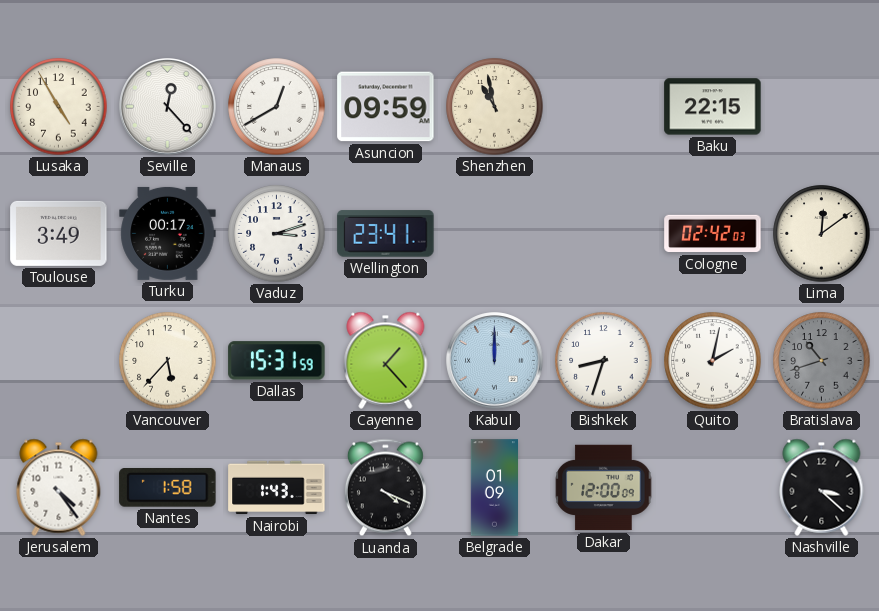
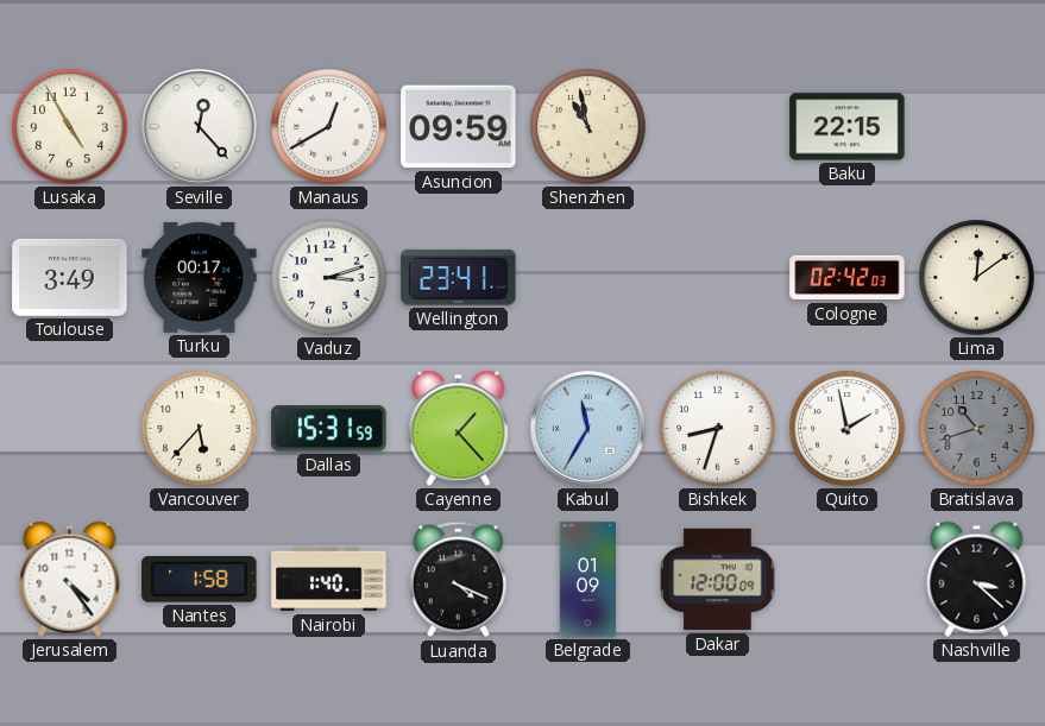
Kabul: 12:00 -> 11:35 (588, 429)
Quito: 2:02 -> 1:58 (848, 429)
Nairobi: 1:43 -> 1:40 (329, 580)
